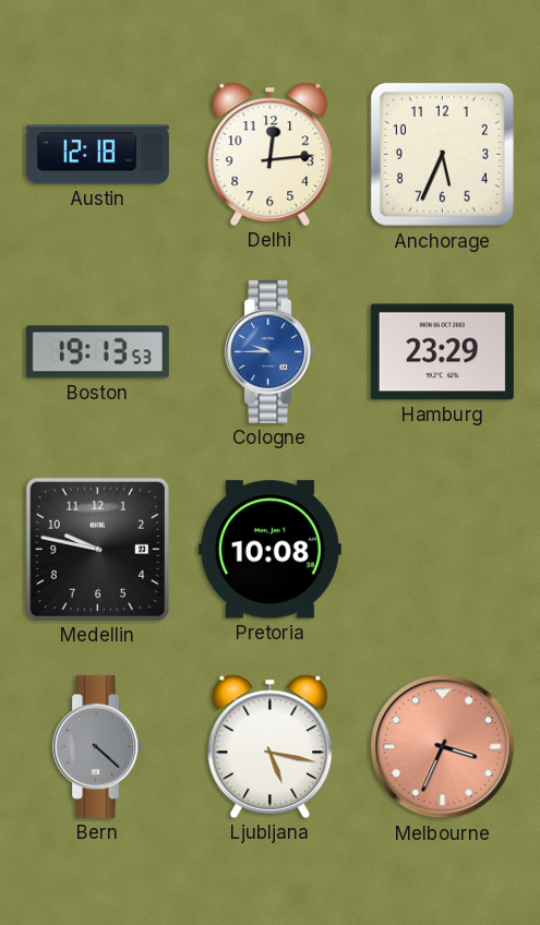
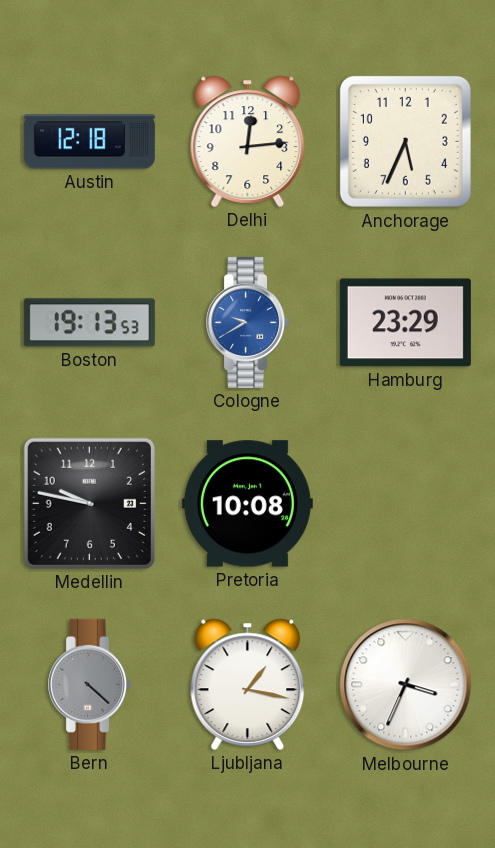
Cologne: 9:45 -> 9:40 (248, 322)
Ljubljana: 5:17 -> 1:17 (248, 684)
Melbourne dial: salmon -> white (406, 685)
